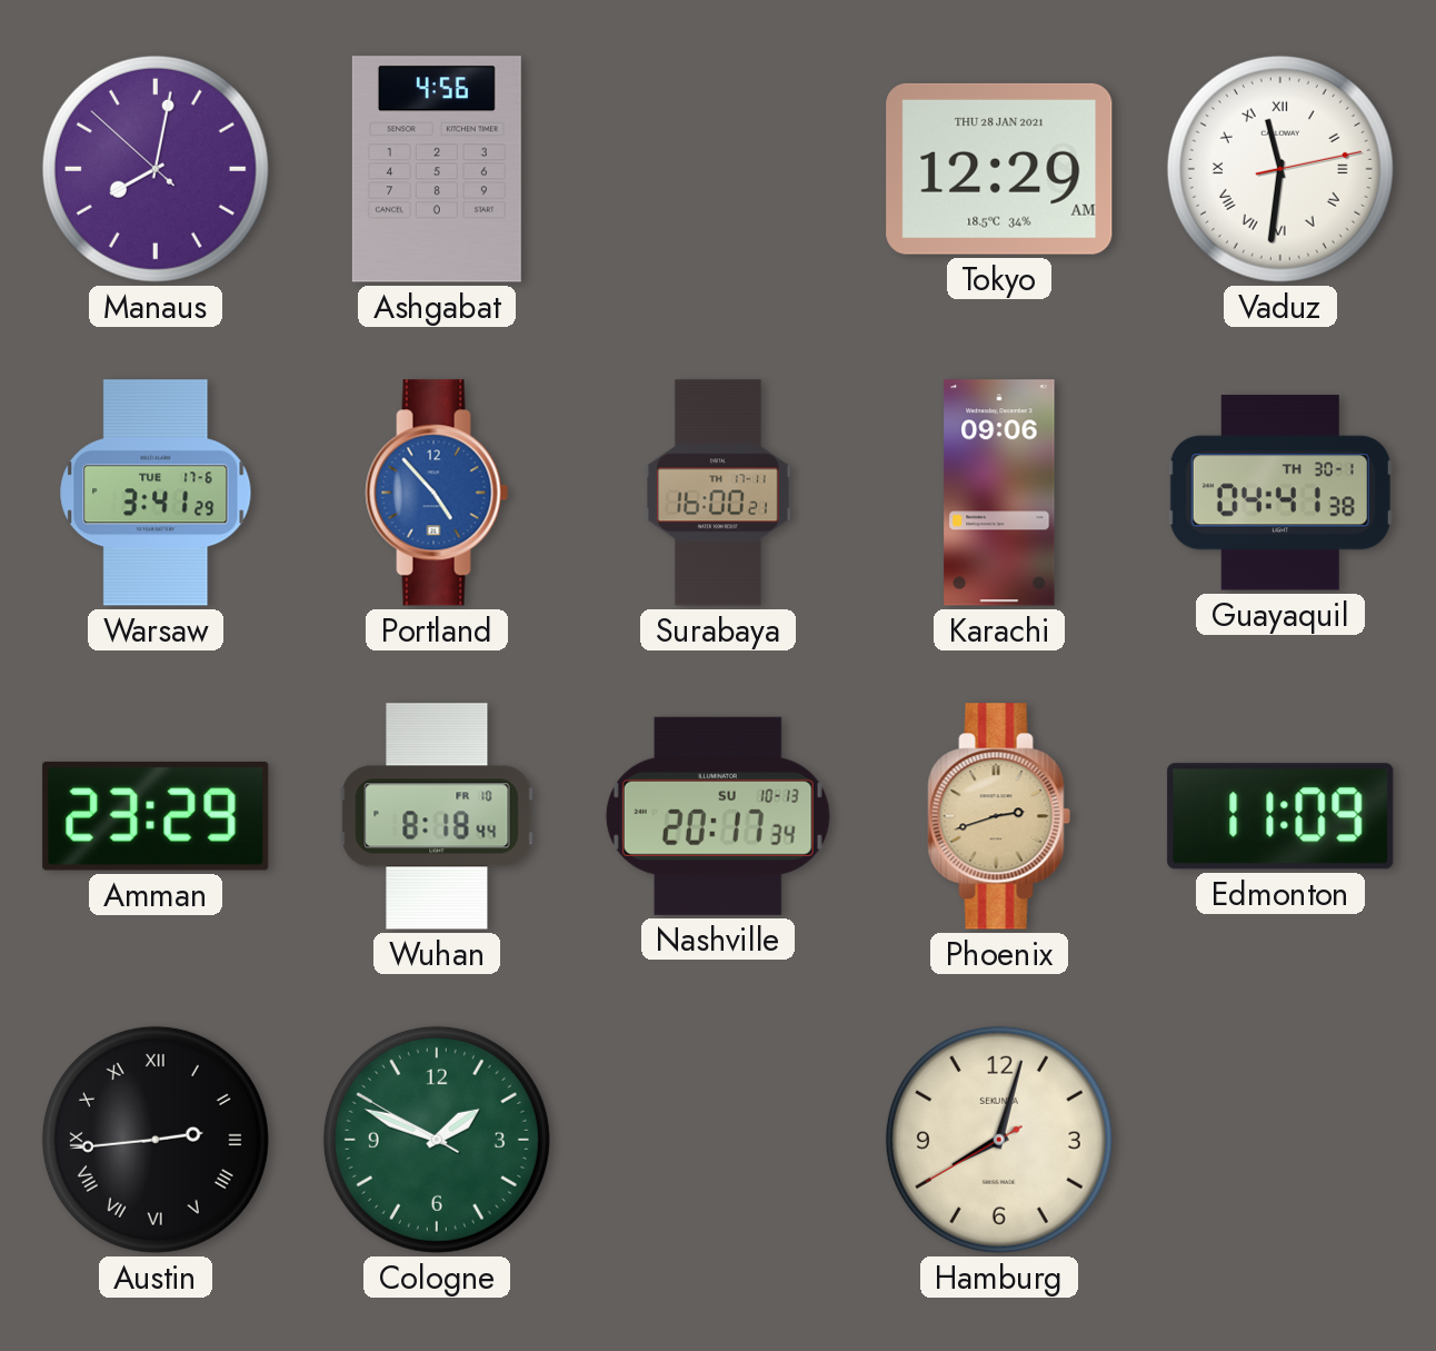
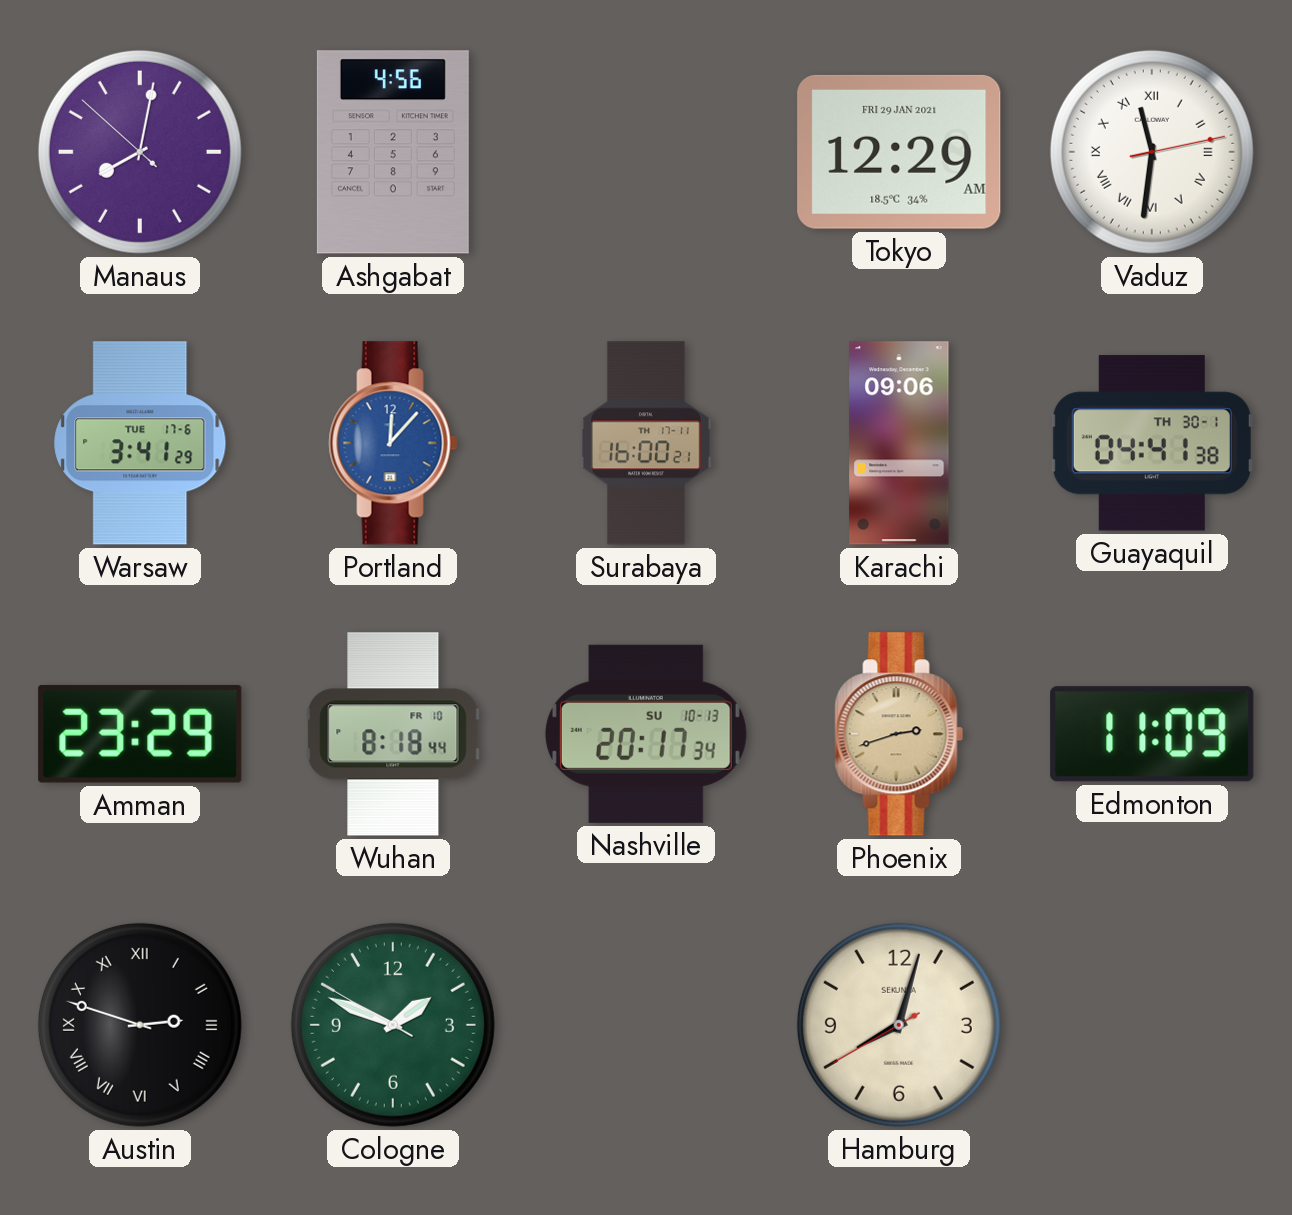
Tokyo date: THU 28 JAN 2021 -> FRI 29 JAN 2021 (899, 152)
Portland: 4:53 -> 12:07 (393, 443)
Austin: 2:44 -> 2:48 (140, 1025)
